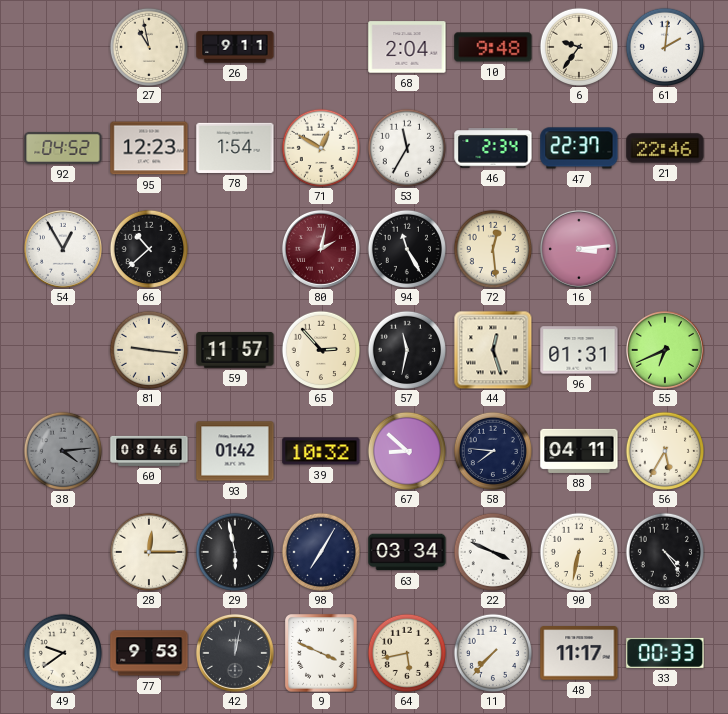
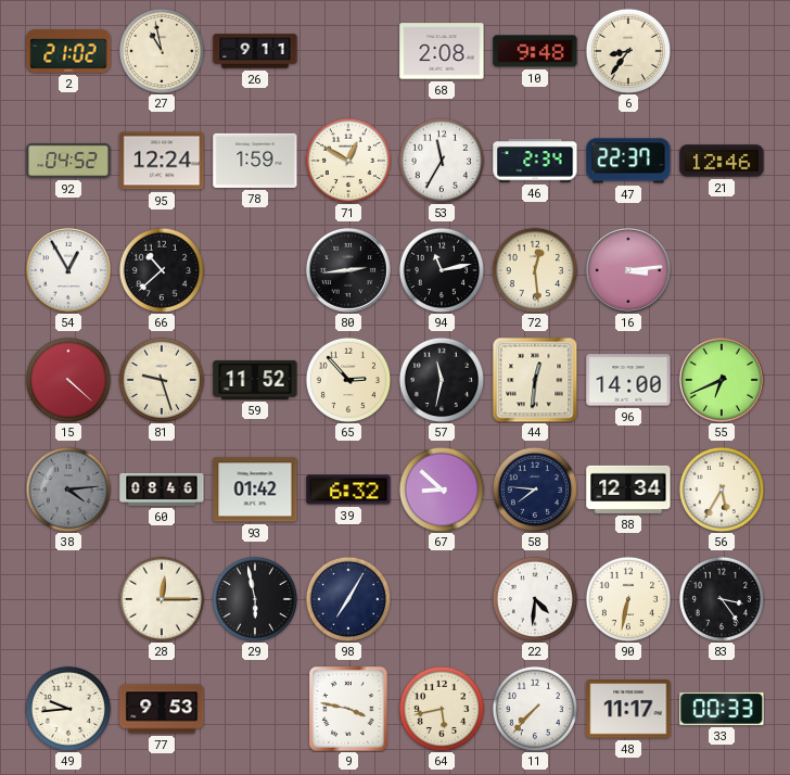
2: none -> 21:02 (68, 52)
68: 2:04 -> 2:08 (442, 51)
6: 9:36 -> 8:36 (627, 50)
61: 2:01 -> none (664, 46)
95: 12:23 -> 12:24 (162, 161)
78: 1:54 -> 1:59 (255, 161)
21: 22:46 -> 12:46 (722, 161)
80: 2:02 -> 2:44 (348, 270)
80 dial: burgundy -> black (348, 270)
94: 11:25 -> 11:13 (441, 269)
15: none -> 4:22 (67, 379)
81: 9:16 -> 9:27 (161, 379)
59: 11:57 -> 11:52 (255, 380)
44: 12:27 -> 12:31 (535, 380)
96: 01:31 -> 14:00 (628, 380)
39: 10:32 -> 6:32 (348, 490)
88: 04:11 -> 12:34 (628, 490)
63: 03:34 -> none (407, 552)
22: 3:49 -> 4:31 (534, 598)
83: 4:24 -> 3:24 (721, 598)
49: 9:39 -> 9:44 (67, 708)
42: 12:02 -> none (235, 653)
9: 3:49 -> 3:47 (348, 709)
